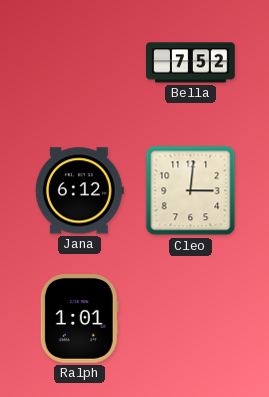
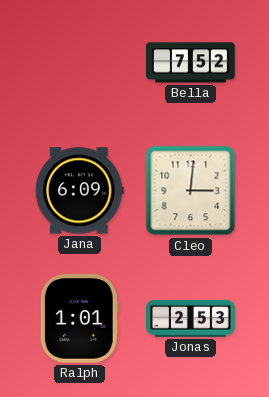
Jana: 6:12 -> 6:09 (79, 191)
Jonas: none -> 2:53 (191, 318)
